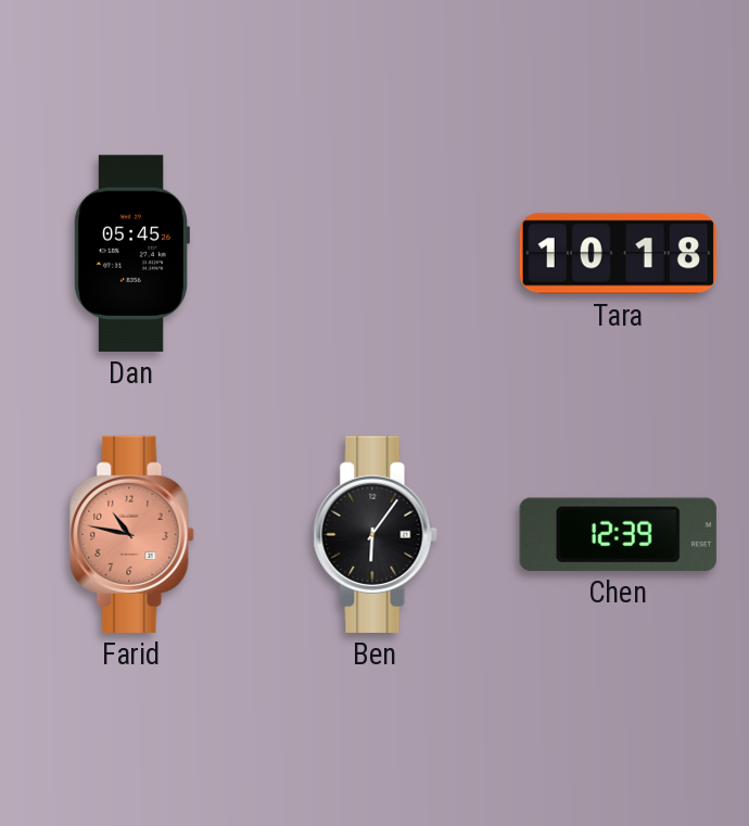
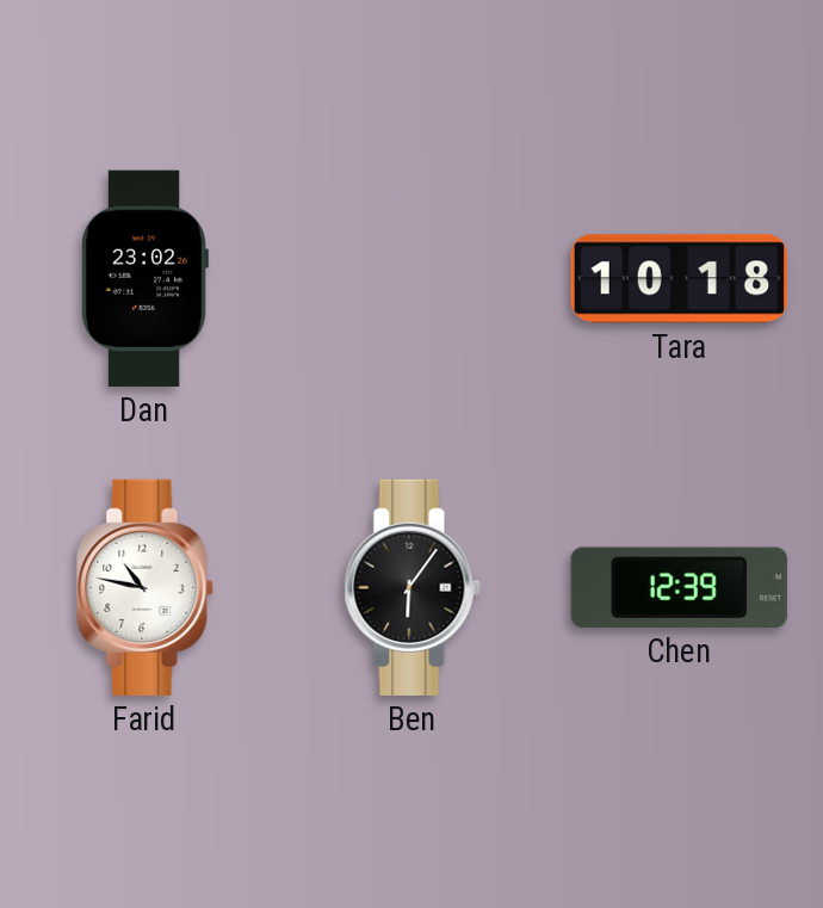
Dan: 05:45 -> 23:02 (144, 278)
Farid dial: salmon -> white (146, 587)
